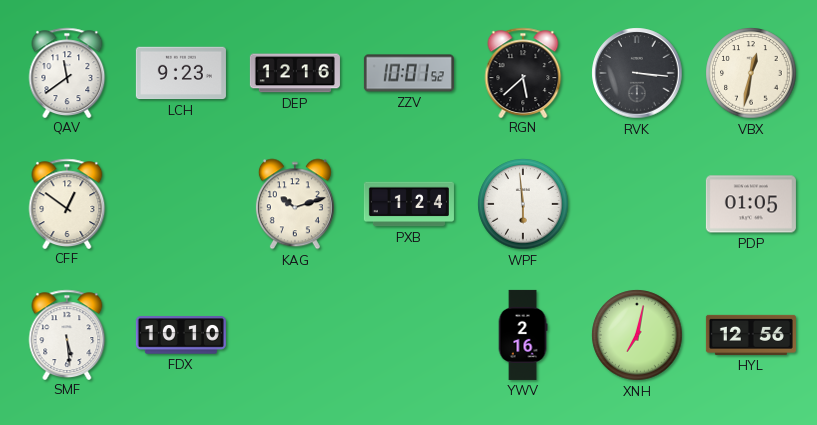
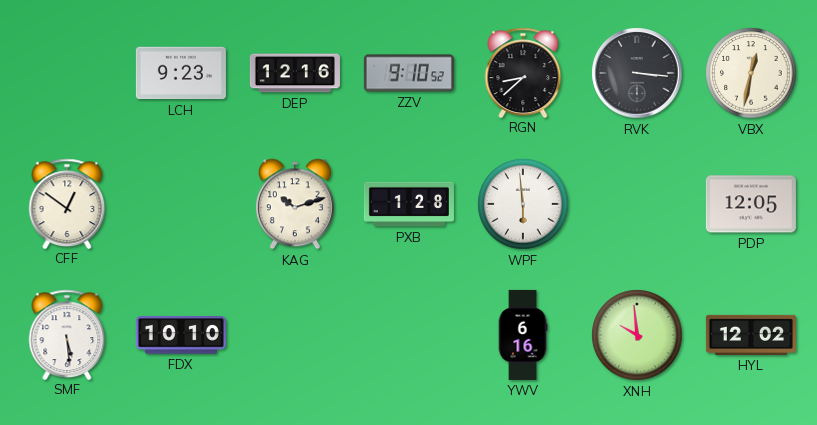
QAV: 11:39 -> none (67, 72)
ZZV: 10:01 -> 9:10 (409, 73)
RGN: 5:38 -> 8:38 (523, 72)
PXB: 1:24 -> 1:28 (409, 204)
PDP: 01:05 -> 12:05 (751, 204)
YWV: 2:16 -> 6:16 (523, 335)
XNH: 7:02 -> 9:59 (637, 335)
HYL: 12:56 -> 12:02 (751, 335)
